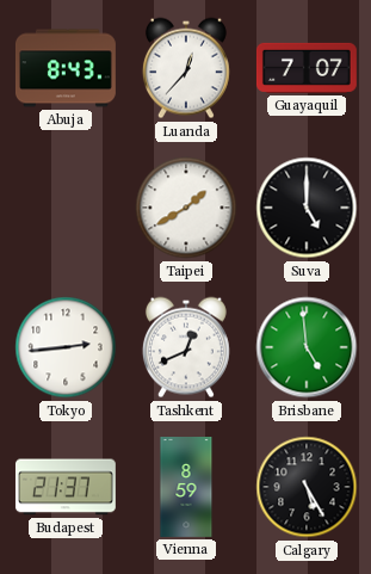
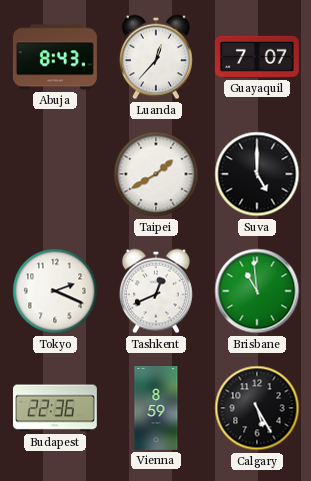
Tokyo: 2:44 -> 2:19 (55, 291)
Brisbane: 4:59 -> 10:59 (257, 291)
Budapest: 21:37 -> 22:36 (55, 408)
